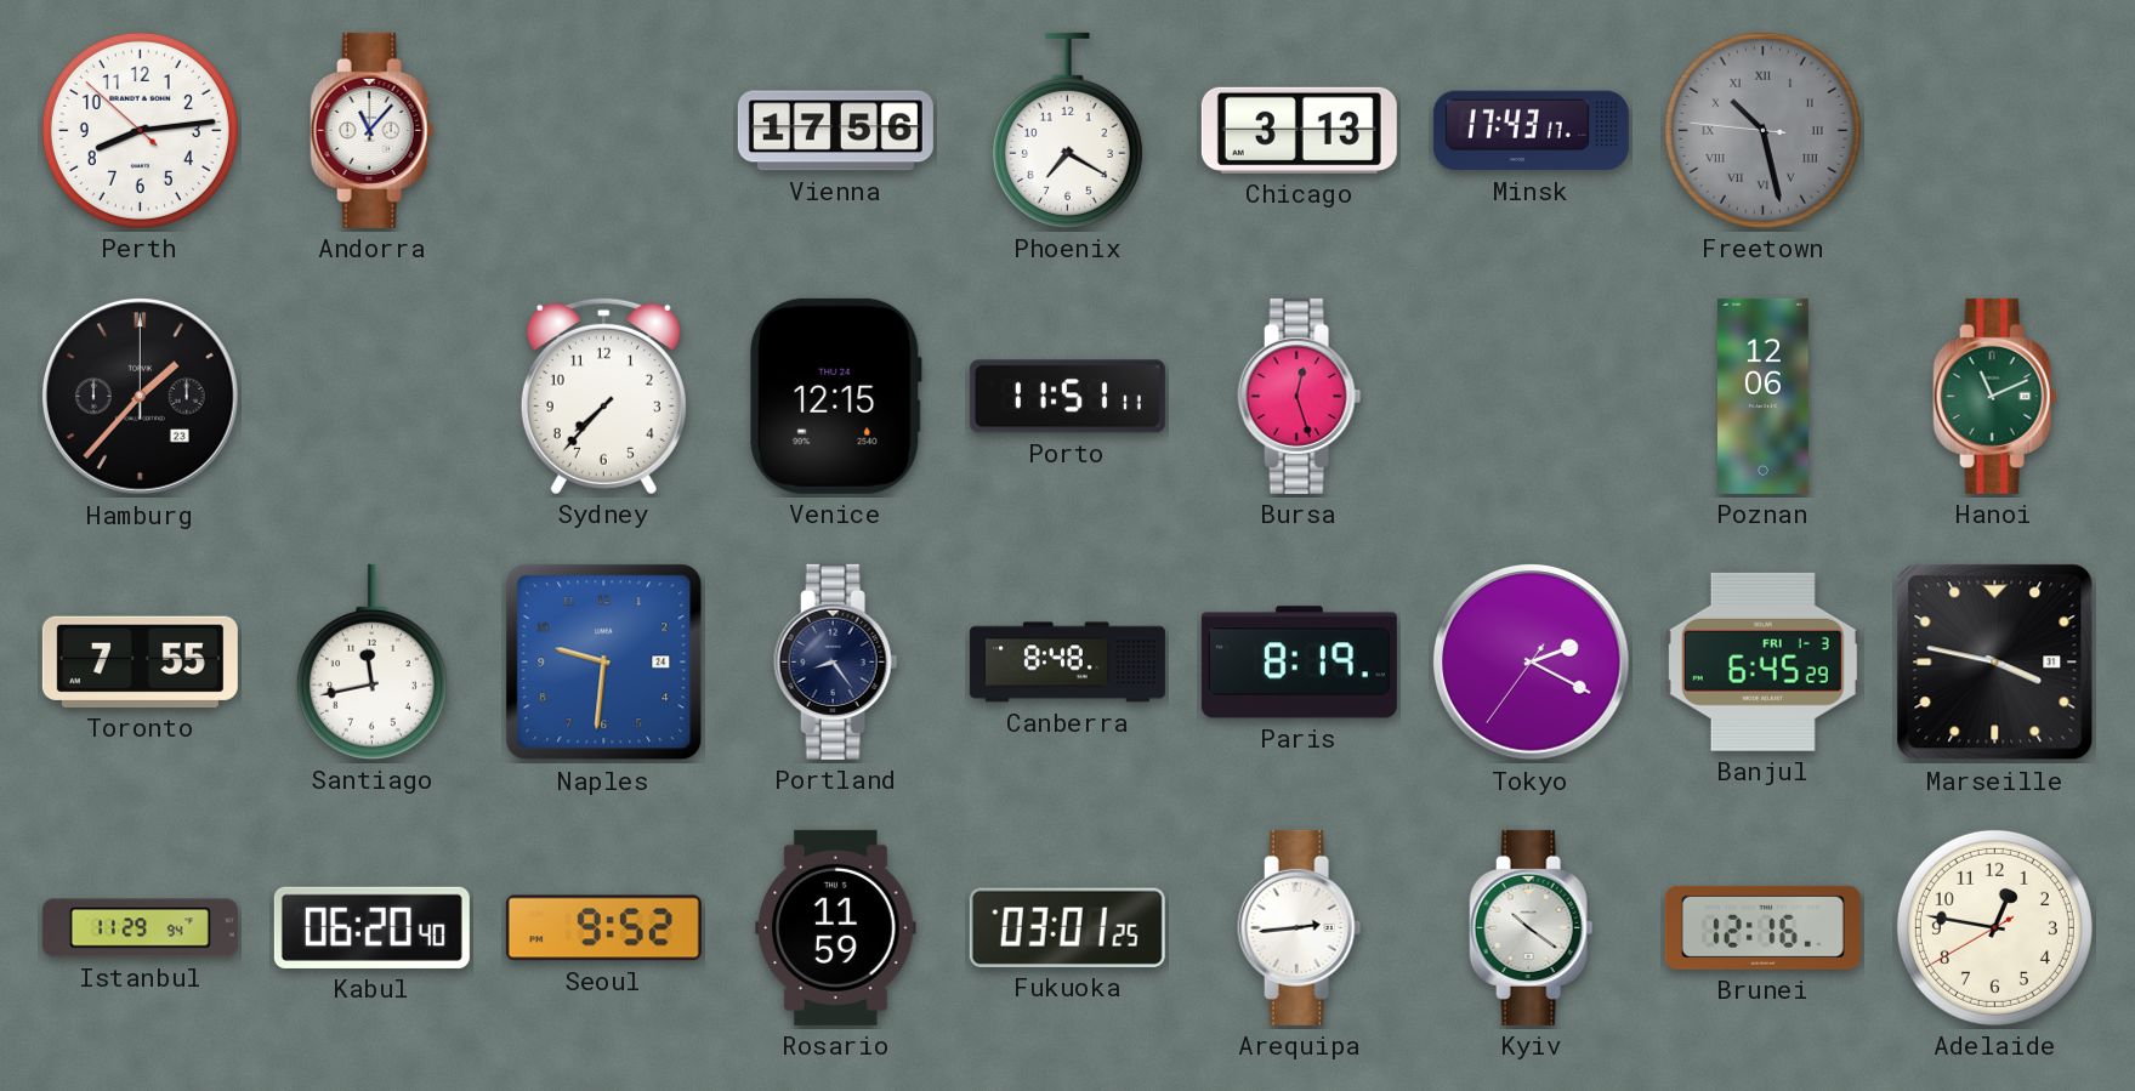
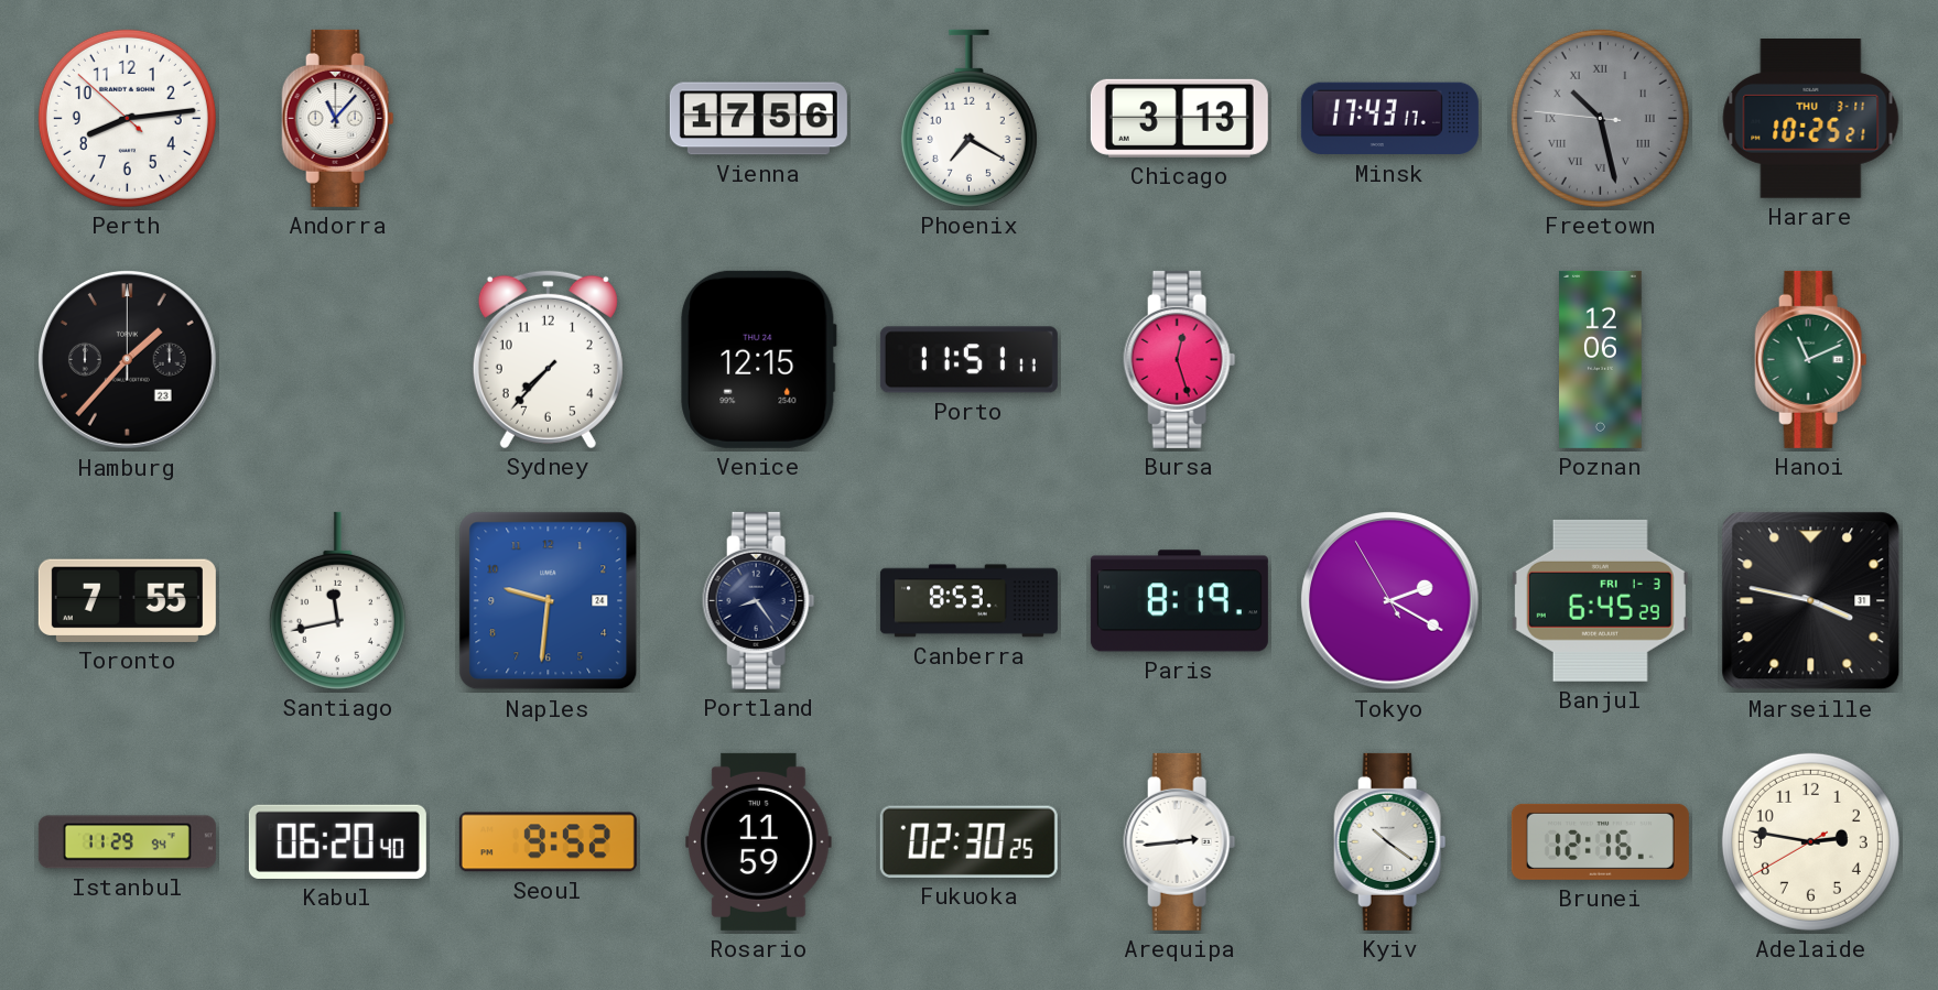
Harare: none -> 10:25 (1811, 119)
Canberra: 8:48 -> 8:53 (968, 601)
Tokyo: 2:19:36 -> 2:19:55 (1390, 601)
Fukuoka: 03:01 -> 02:30 (968, 841)
Adelaide: 12:46 -> 2:46 (1810, 841)
